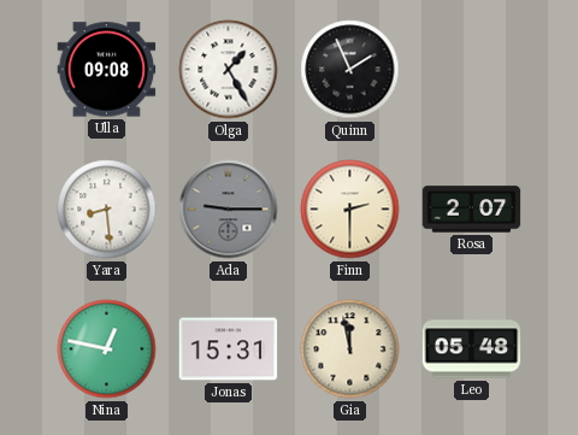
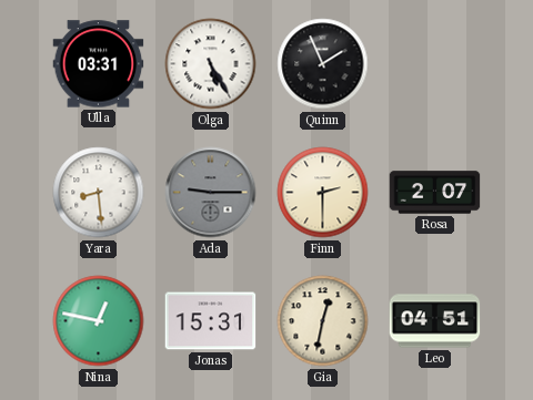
Ulla: 09:08 -> 03:31 (99, 64)
Olga: 1:25 -> 5:25 (211, 64)
Gia: 11:58 -> 12:32 (323, 321)
Leo: 05:48 -> 04:51 (435, 321)
